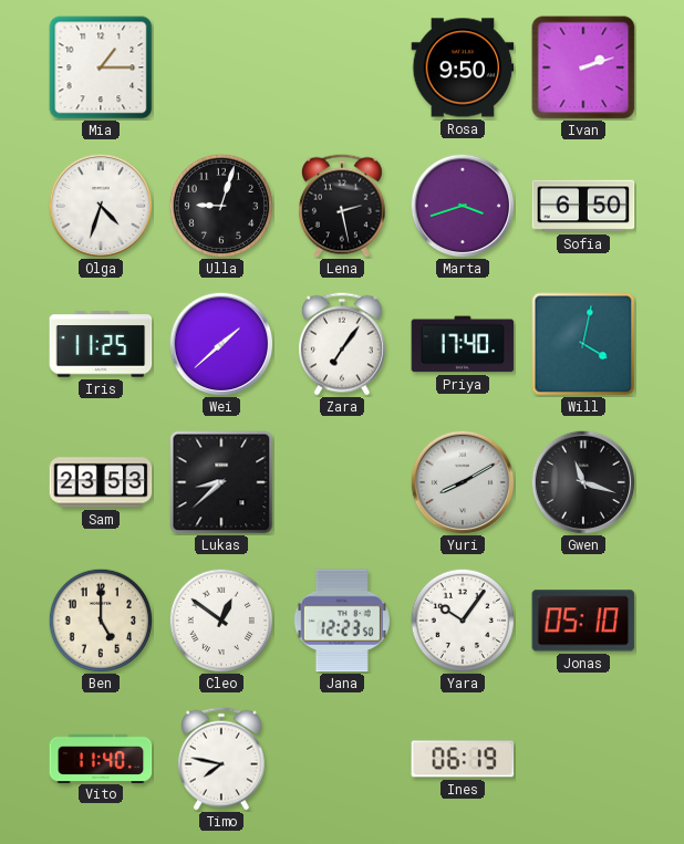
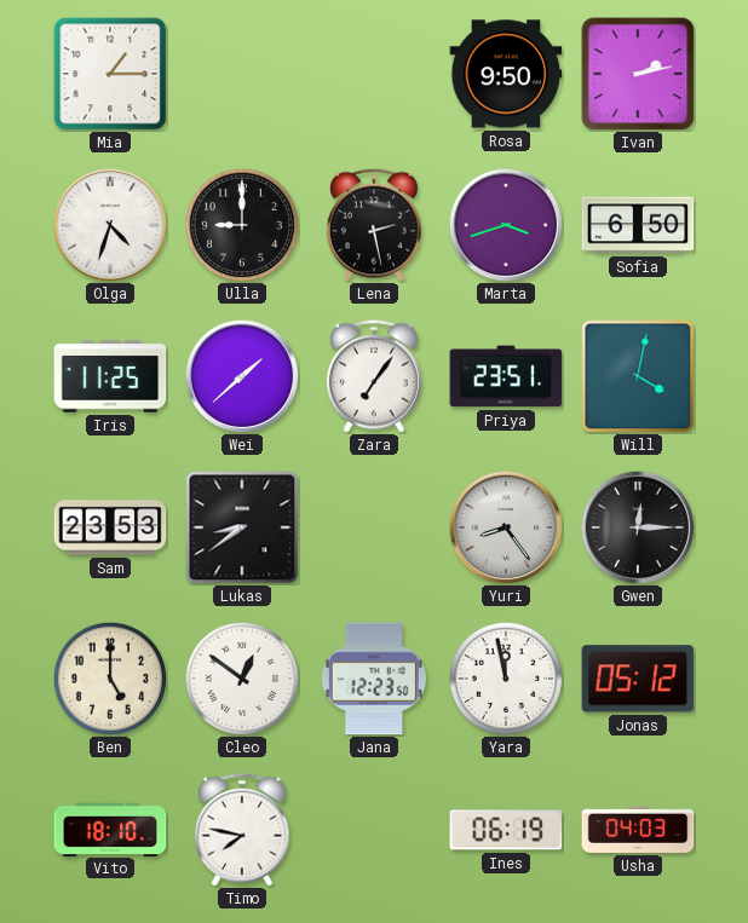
Ivan: 2:12 -> 2:13 (638, 74)
Ulla: 9:03 -> 9:00 (241, 224)
Priya: 17:40 -> 23:51 (506, 376)
Lukas: 8:38 -> 8:39 (242, 527)
Yuri: 8:10 -> 8:24 (506, 527)
Gwen: 11:18 -> 12:15 (638, 527)
Yara: 10:06 -> 11:58 (505, 677)
Jonas: 05:10 -> 05:12 (638, 679)
Vito: 11:40 -> 18:10 (110, 829)
Usha: none -> 04:03 (638, 830)
